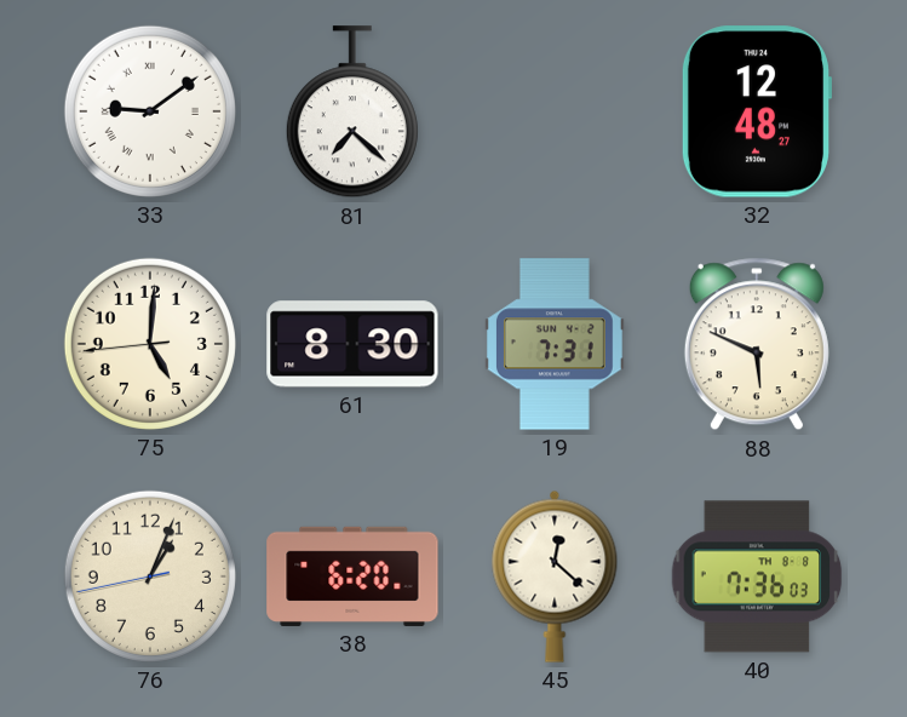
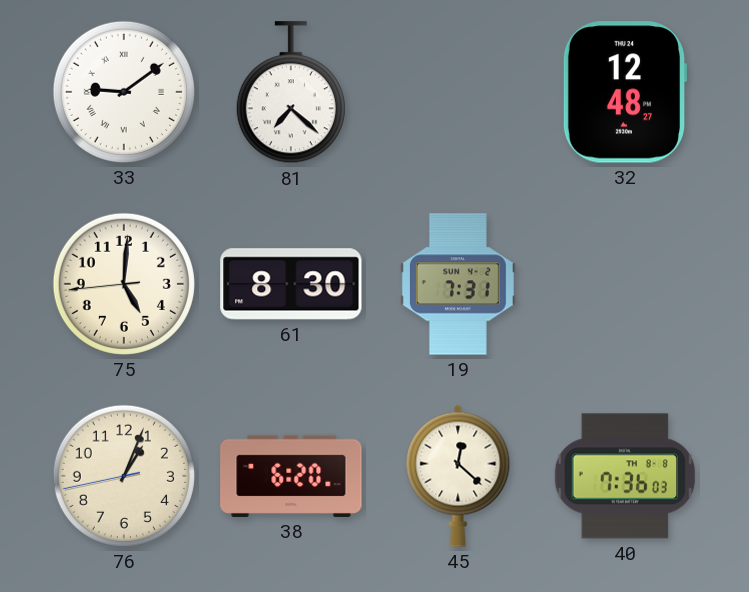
88: 5:49 -> none (757, 344)
